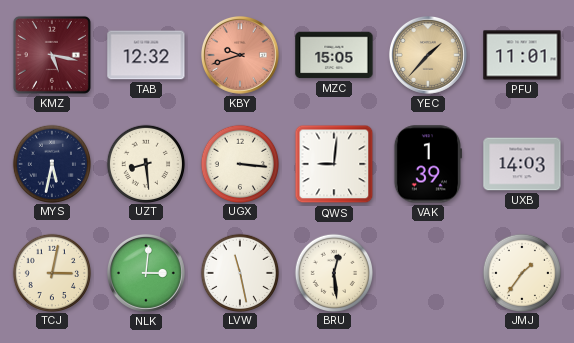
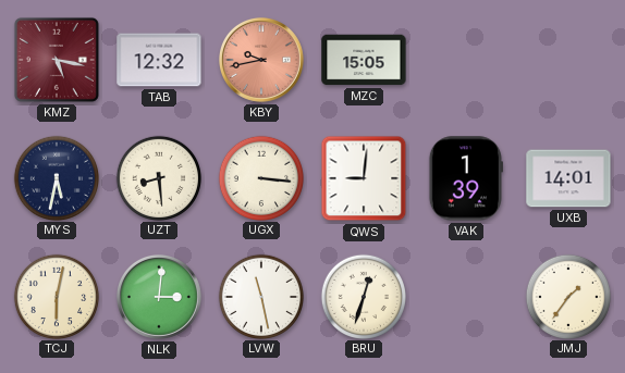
KBY: 9:42 -> 9:43 (261, 60)
YEC: 1:37 -> none (428, 55)
PFU: 11:01 -> none (522, 55)
UXB: 14:03 -> 14:01 (568, 178)
TCJ: 3:02 -> 6:02 (56, 296)
BRU: 12:29 -> 12:33 (363, 296)
